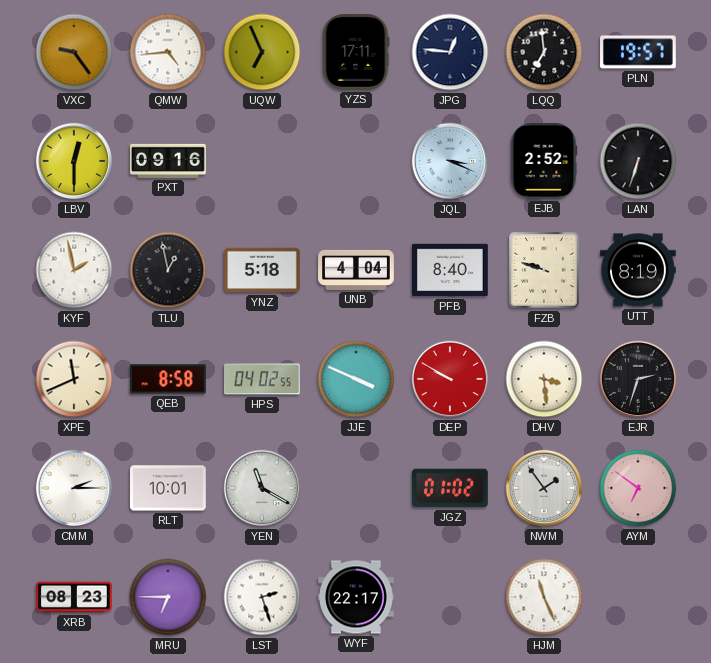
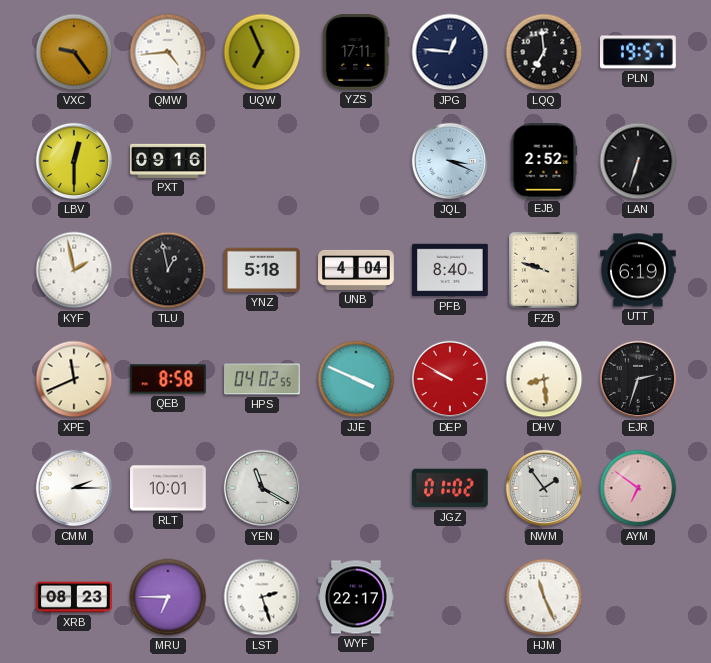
UTT: 8:19 -> 6:19 (639, 270)
DHV: 3:29 -> 8:29 (544, 379)
